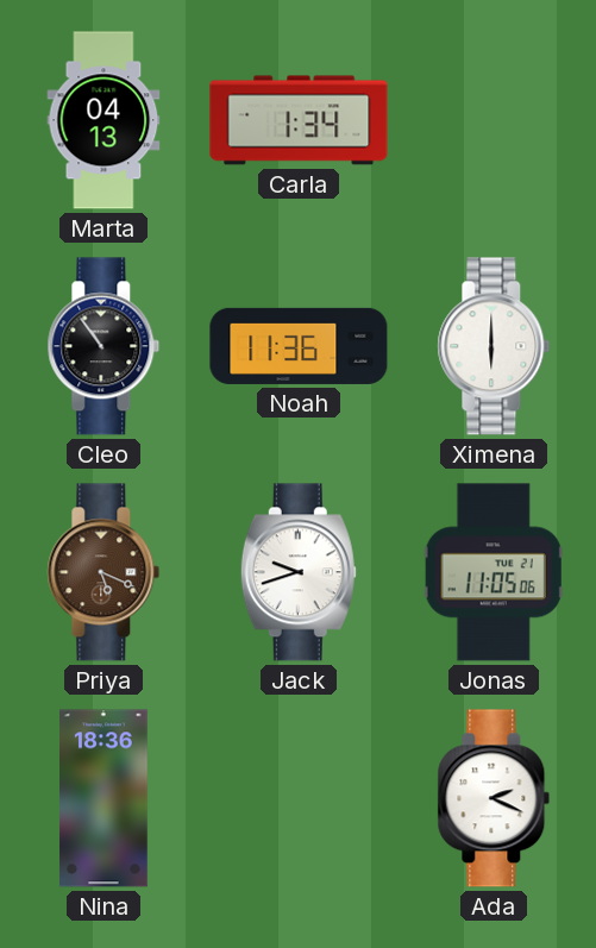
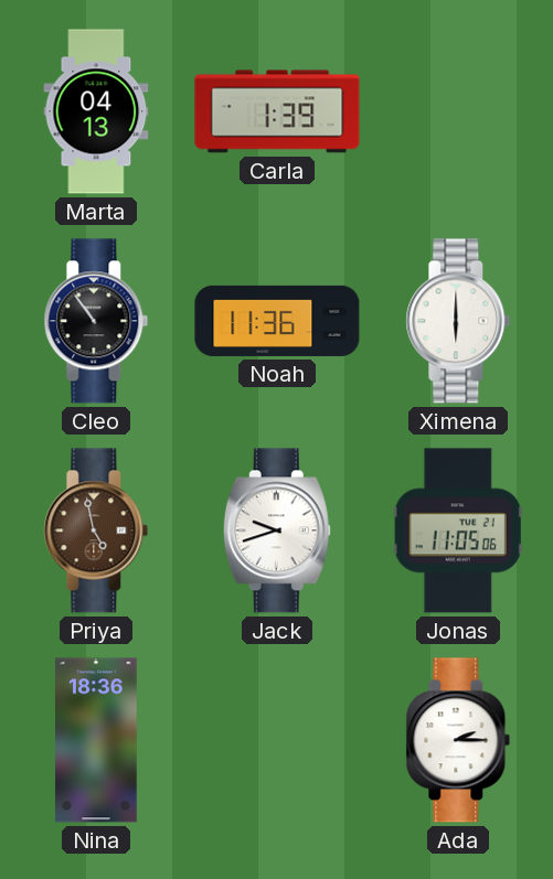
Carla: 1:34 -> 1:39 (277, 111)
Priya: 5:19 -> 4:58 (96, 530)
Ada: 2:19 -> 2:15 (458, 740)
